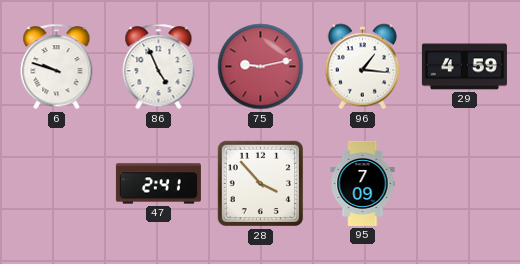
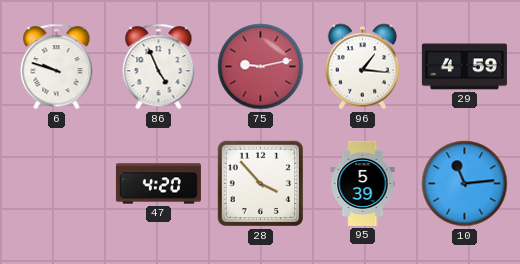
47: 2:41 -> 4:20 (158, 184)
95: 7:09 -> 5:39 (363, 183)
10: none -> 11:14 (465, 184)
